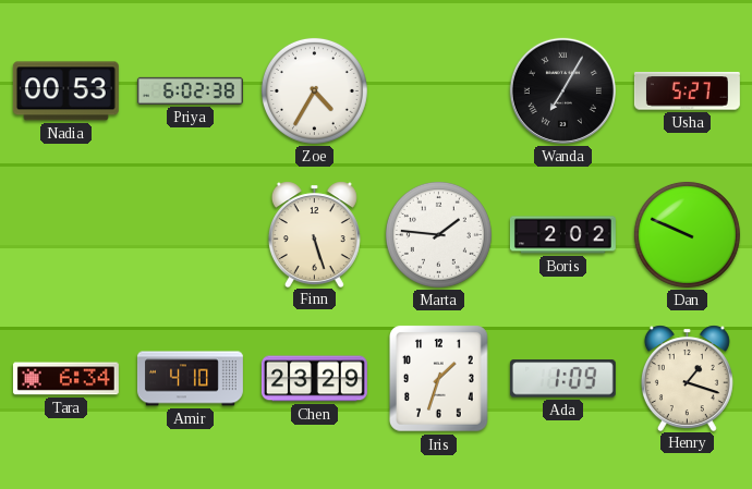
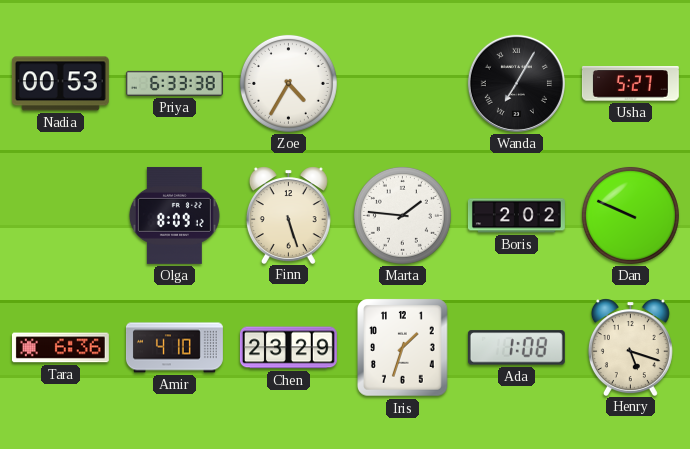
Priya: 6:02 -> 6:33 (174, 83)
Olga: none -> 8:09 (174, 215)
Tara: 6:34 -> 6:36 (60, 348)
Ada: 1:09 -> 1:08 (516, 348)
Henry: 1:18 -> 5:18 (630, 347)
